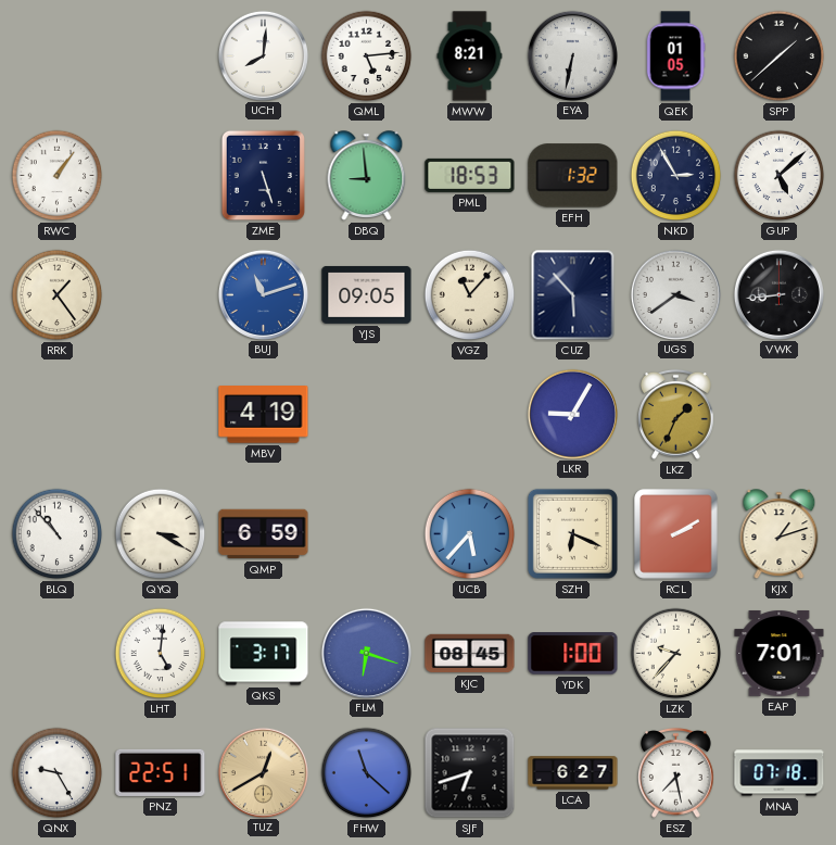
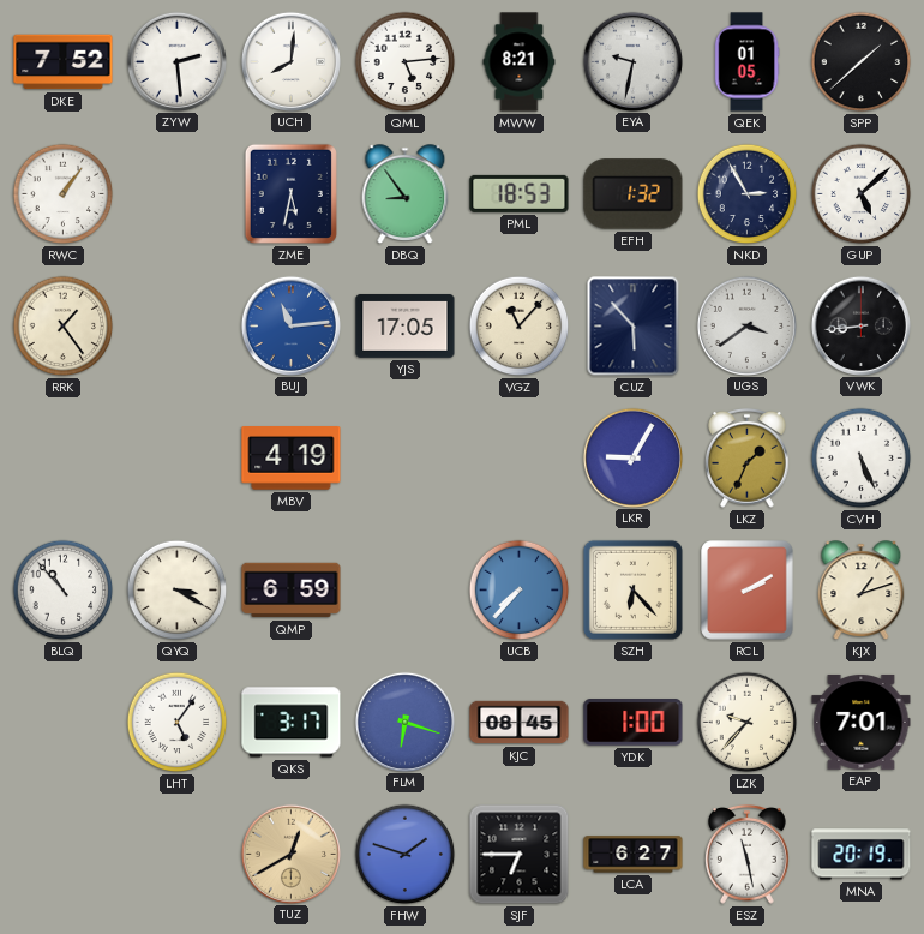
DKE: none -> 7:52 (64, 62)
ZYW: none -> 2:29 (176, 61)
EYA: 6:32 -> 9:32 (632, 61)
ZME: 5:27 -> 5:32 (290, 193)
DBQ: 8:59 -> 8:54 (406, 194)
BUJ: 11:12 -> 11:14 (290, 325)
YJS: 09:05 -> 17:05 (406, 325)
CVH: none -> 5:26 (862, 459)
UCB: 5:37 -> 7:37 (520, 591)
SZH: 6:19 -> 6:23 (632, 589)
LHT: 5:01 -> 5:06 (178, 723)
QNX: 9:25 -> none (58, 773)
PNZ: 22:51 -> none (161, 772)
FHW: 11:22 -> 1:48 (406, 855)
SJF: 6:42 -> 6:45 (520, 855)
ESZ: 7:28 -> 11:28 (748, 854)
MNA: 07:18 -> 20:19 (862, 855)
